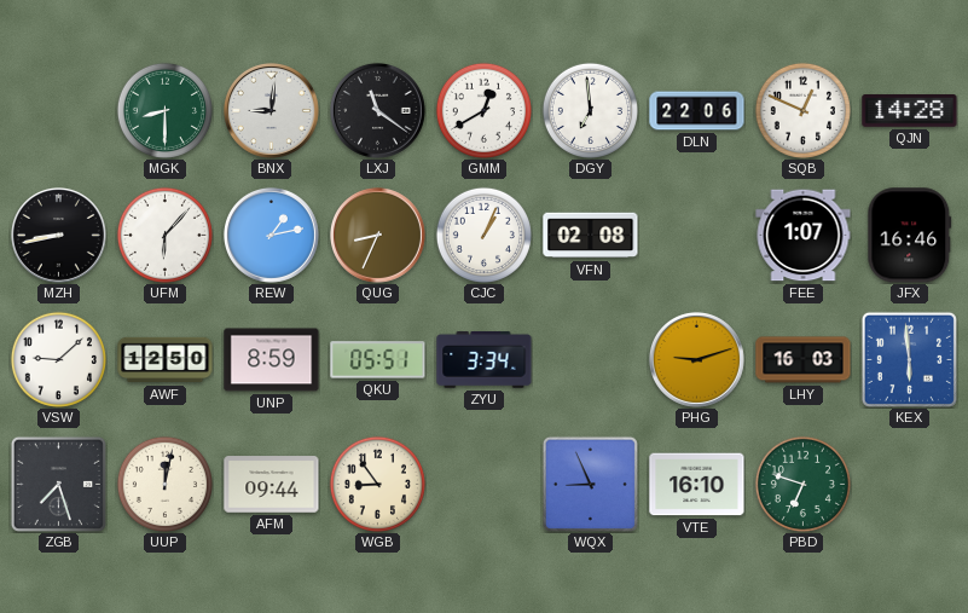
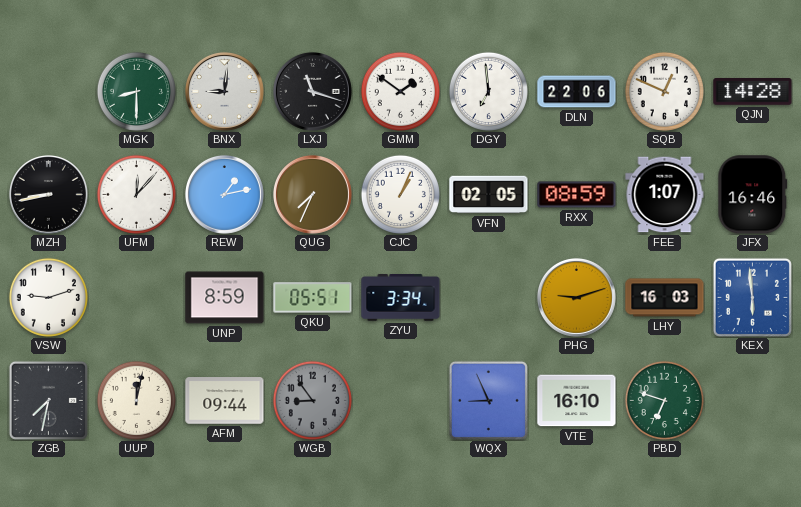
LXJ: 11:21 -> 11:18 (312, 91)
GMM: 12:40 -> 1:51 (400, 91)
UFM: 6:07 -> 12:07 (136, 194)
QUG: 8:34 -> 7:34 (312, 194)
VFN: 02:08 -> 02:05 (489, 195)
RXX: none -> 08:59 (577, 195)
VSW: 9:08 -> 9:12 (48, 297)
AWF: 12:50 -> none (166, 360)
ZGB: 7:27 -> 7:32 (48, 400)
WGB dial: cream -> grey (312, 400)
